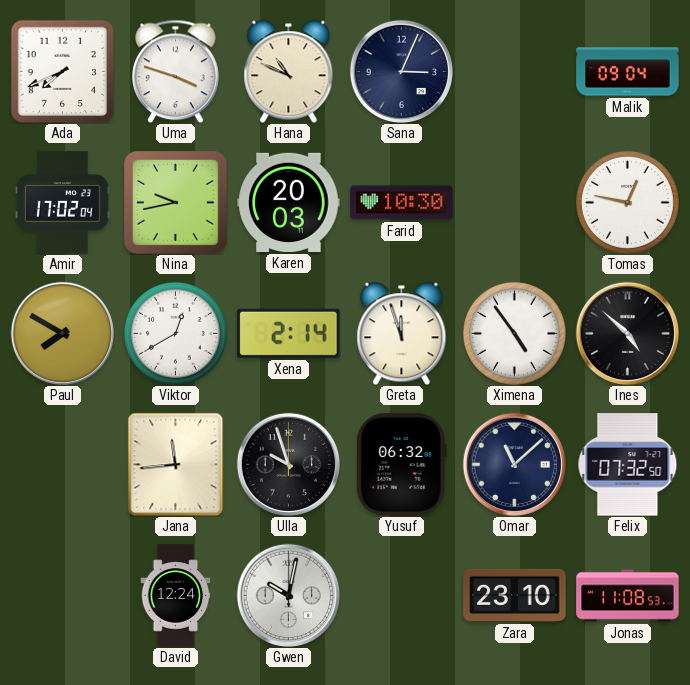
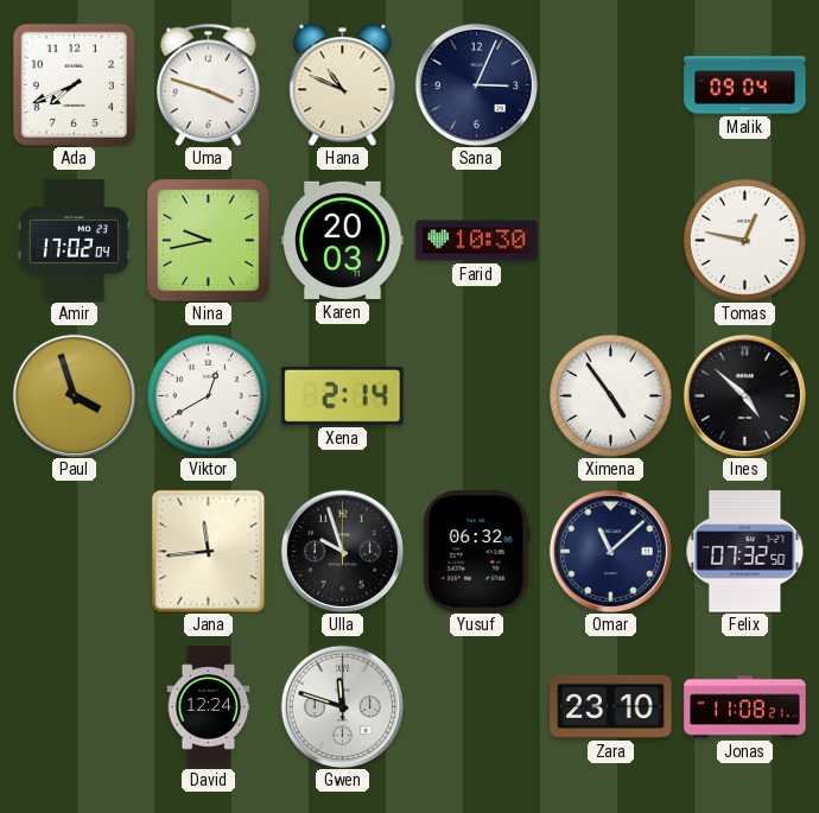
Paul: 7:50 -> 3:57 (74, 395)
Greta: 11:57 -> none (402, 333)
Gwen: 10:02 -> 11:48 (342, 706)
Jonas: 11:08:53 -> 11:08:21 (745, 707)
